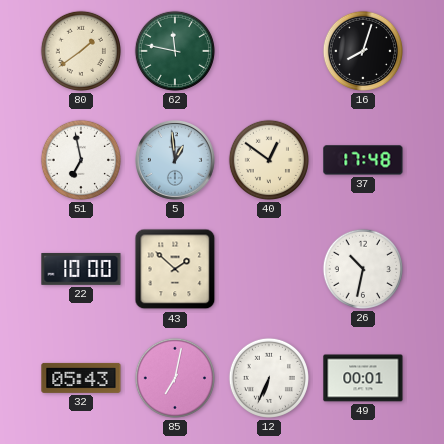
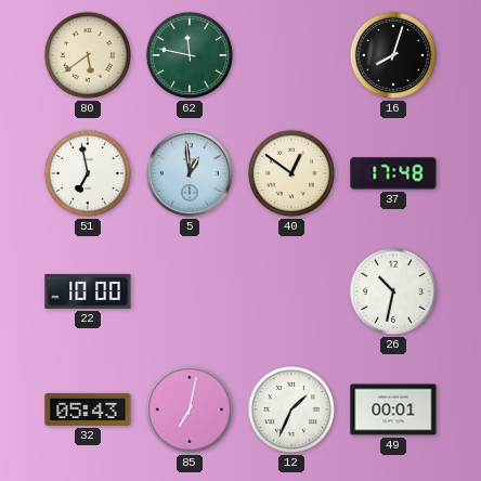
80: 1:39 -> 5:39 (88, 55)
43: 1:52 -> none (175, 269)
12: 6:34 -> 1:34 (291, 409)
